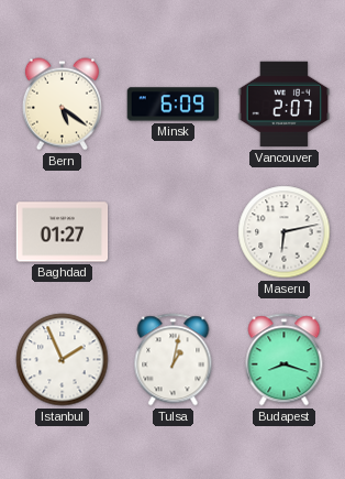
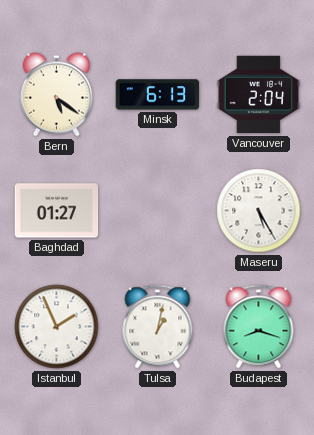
Minsk: 6:09 -> 6:13 (158, 95)
Vancouver: 2:07 -> 2:04 (259, 95)
Maseru: 6:13 -> 5:25 (259, 211)
